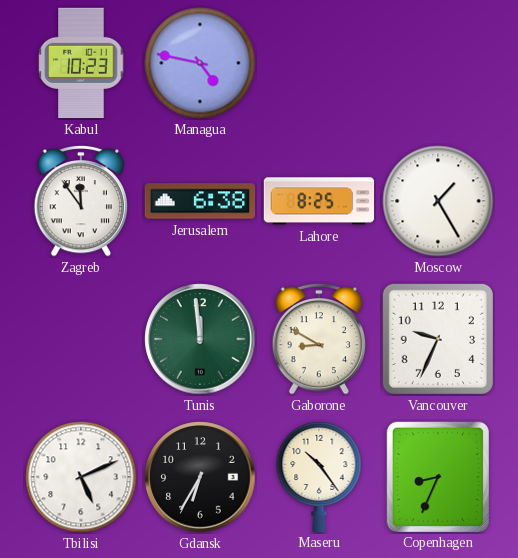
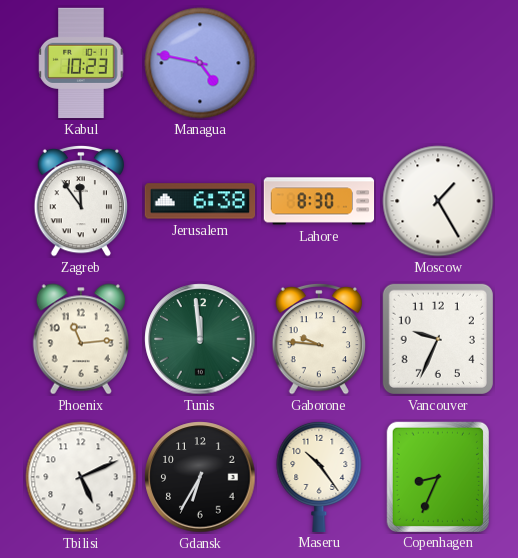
Lahore: 8:25 -> 8:30 (319, 201)
Phoenix: none -> 11:14 (81, 339)
Gaborone: 8:50 -> 9:46 (318, 339)
